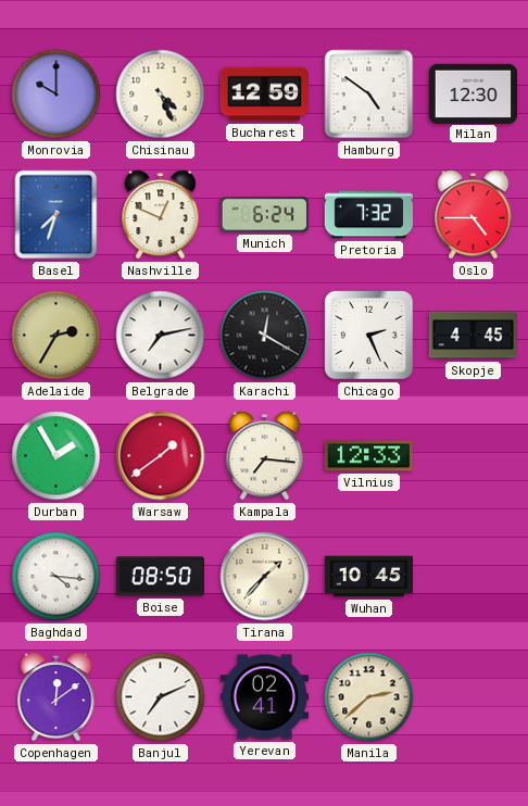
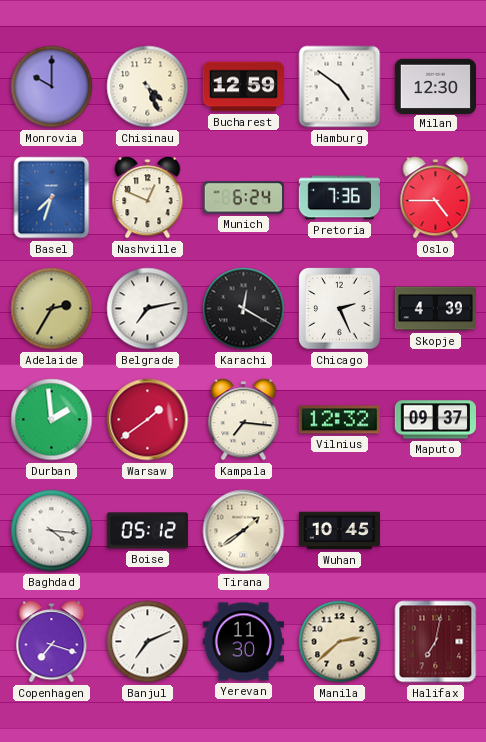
Pretoria: 7:32 -> 7:36 (339, 198)
Skopje: 4:45 -> 4:39 (435, 309)
Durban: 1:55 -> 1:59 (52, 420)
Vilnius: 12:33 -> 12:32 (339, 420)
Maputo: none -> 09:37 (435, 420)
Boise: 08:50 -> 05:12 (147, 531)
Tirana: 1:37 -> 1:39 (244, 531)
Copenhagen: 12:09 -> 7:18 (52, 642)
Yerevan: 02:41 -> 11:30 (243, 642)
Halifax: none -> 7:02 (436, 642)
